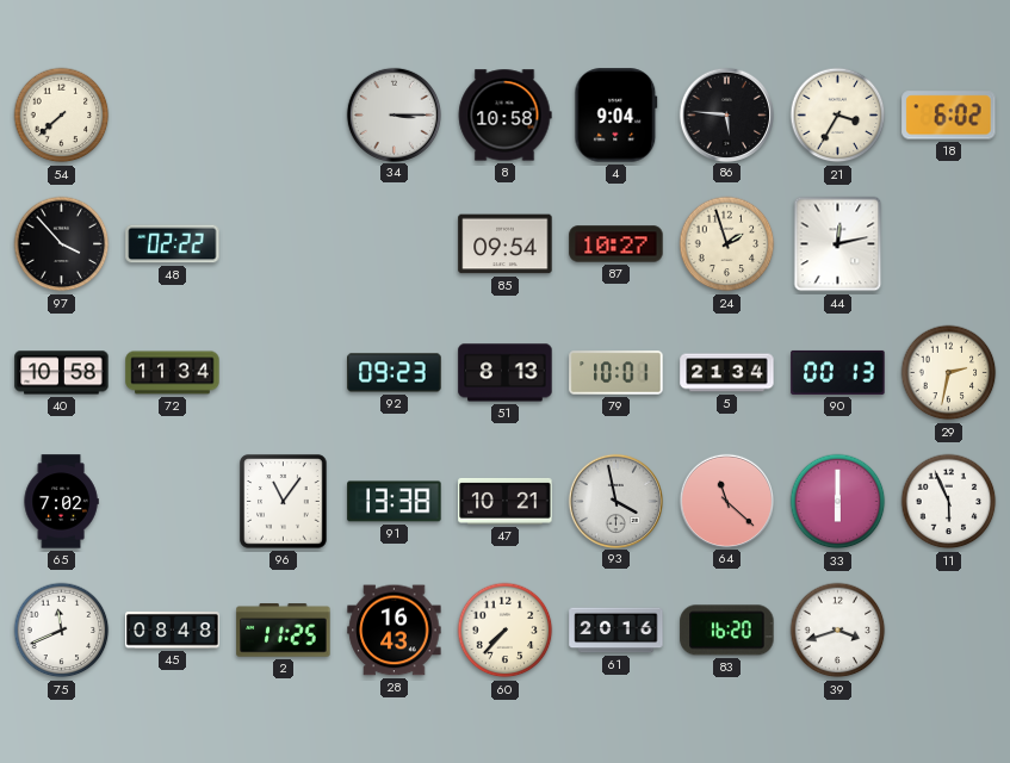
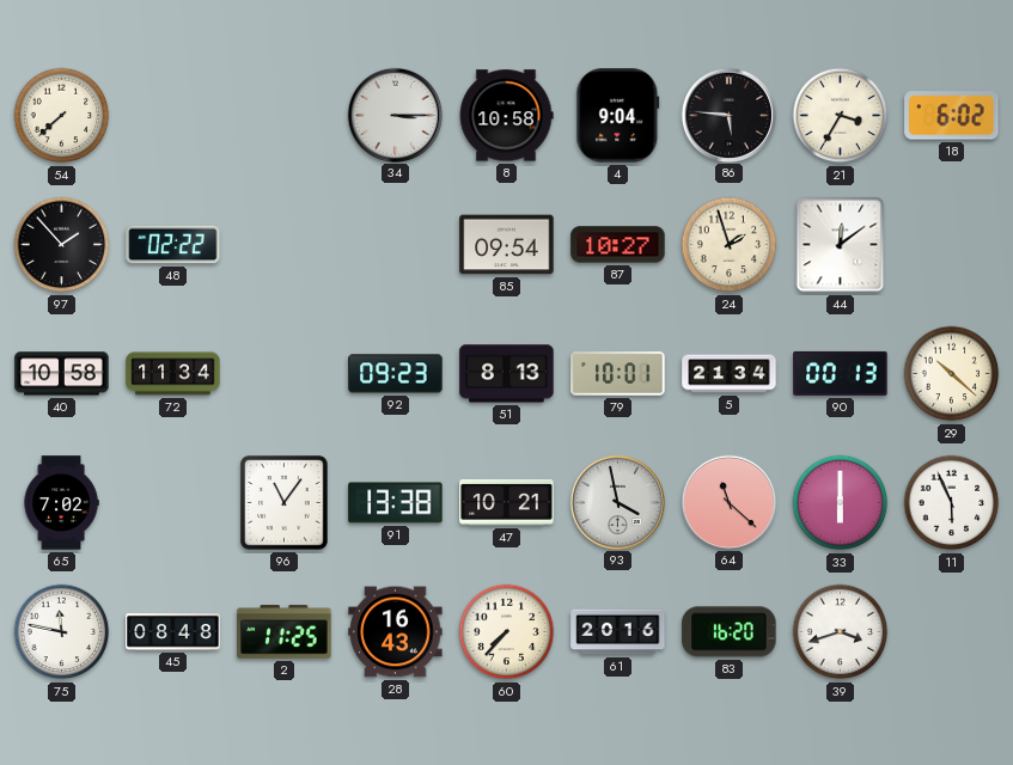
97: 3:53 -> 1:53 (62, 245)
44: 12:13 -> 12:09 (841, 245)
29: 2:32 -> 10:22 (952, 374)
75: 11:41 -> 11:47 (62, 632)
